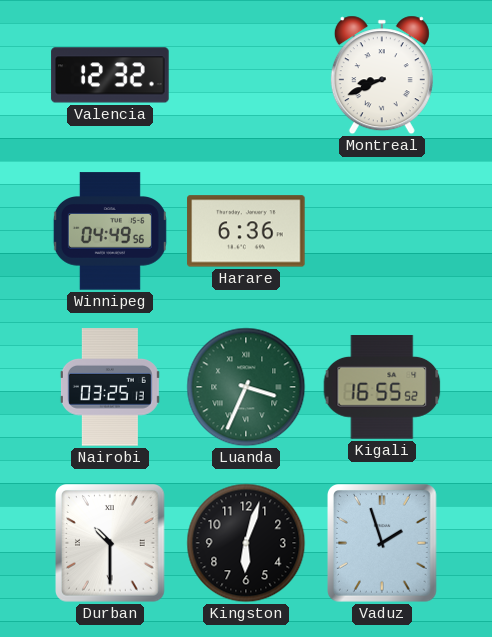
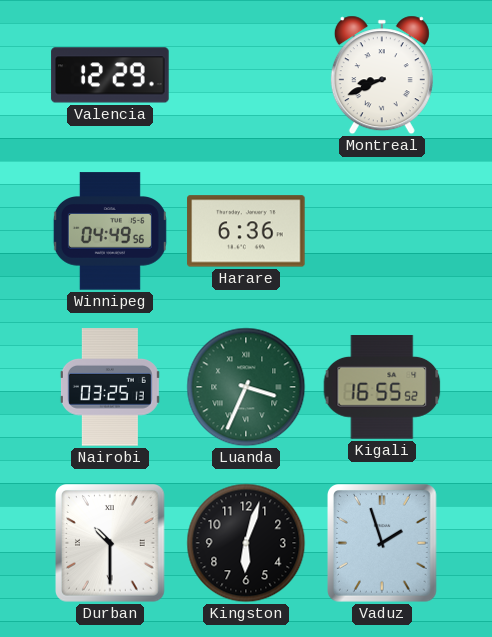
Valencia: 12:32 -> 12:29 (110, 75)
